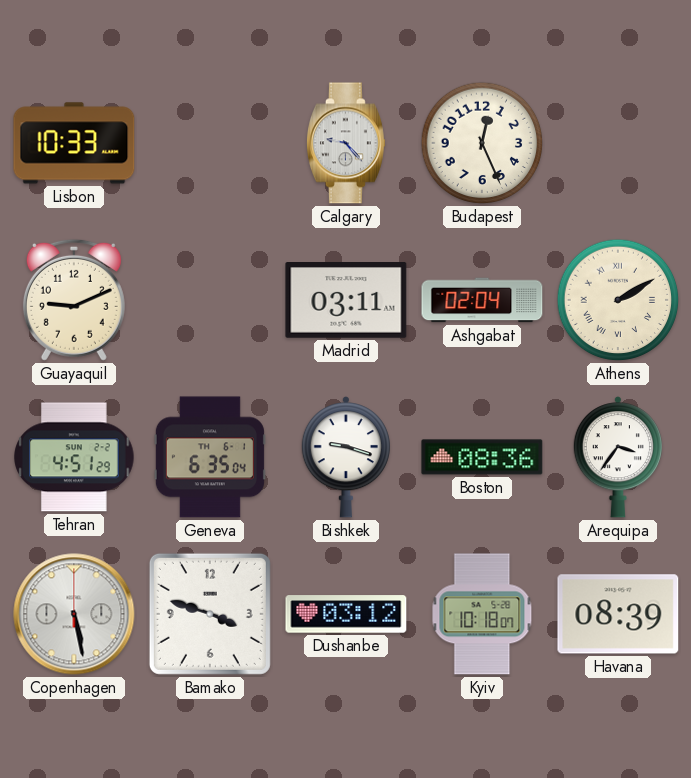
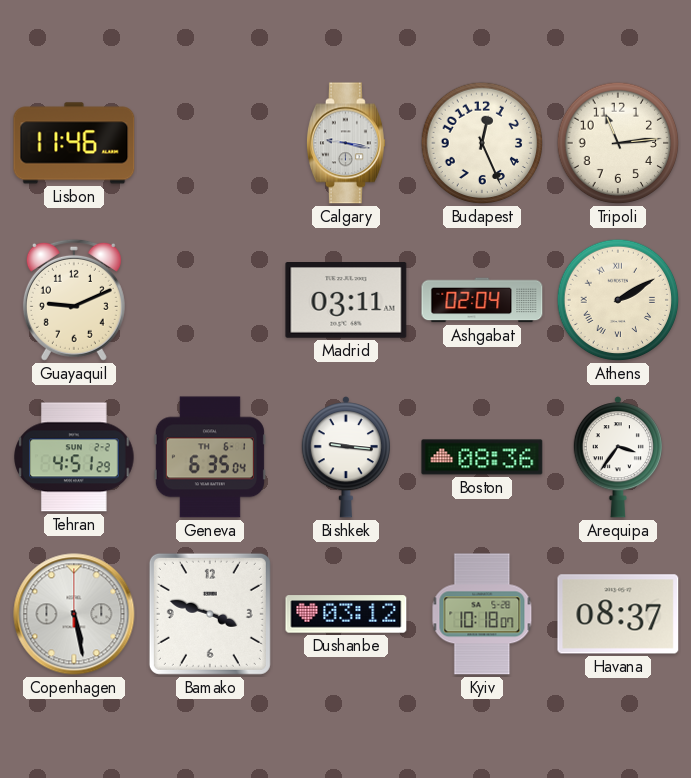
Lisbon: 10:33 -> 11:46 (74, 143)
Calgary: 9:23 -> 9:17 (346, 143)
Tripoli: none -> 11:14 (618, 143)
Bishkek: 9:18 -> 9:16 (346, 457)
Havana: 08:39 -> 08:37 (618, 614)
